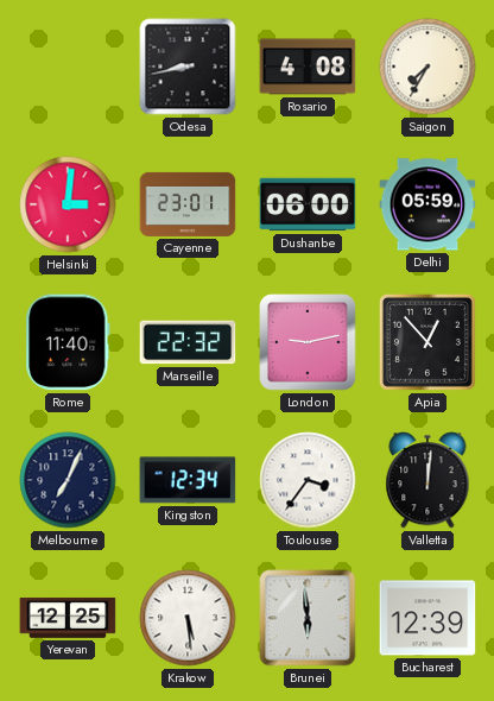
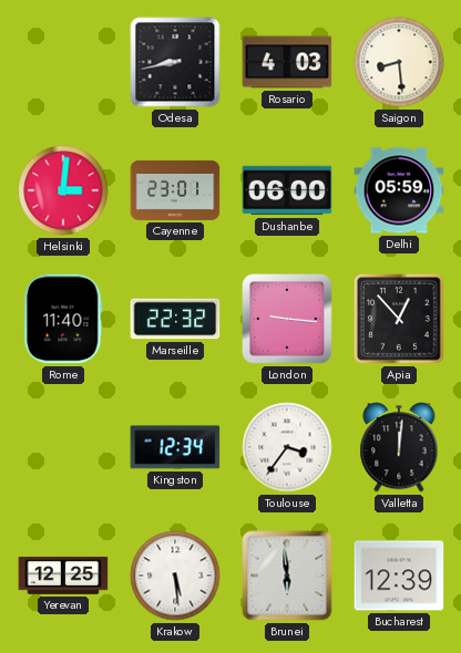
Rosario: 4:08 -> 4:03 (287, 62)
Saigon: 7:35 -> 8:29 (399, 62)
London: 9:13 -> 9:16 (287, 319)
Melbourne: 7:04 -> none (68, 480)
